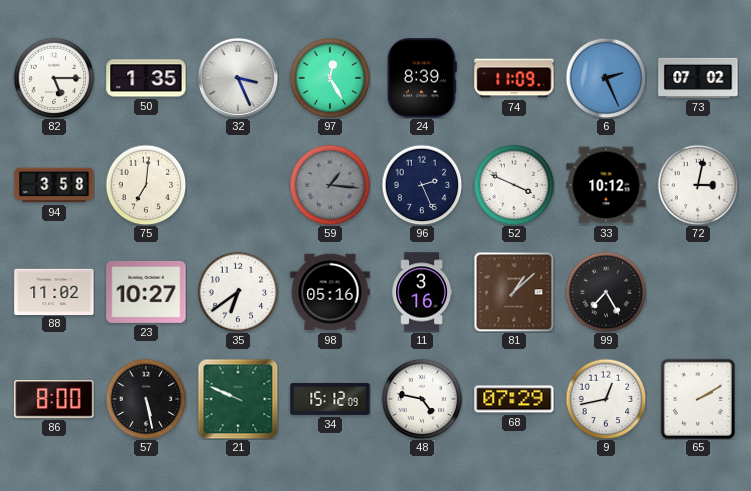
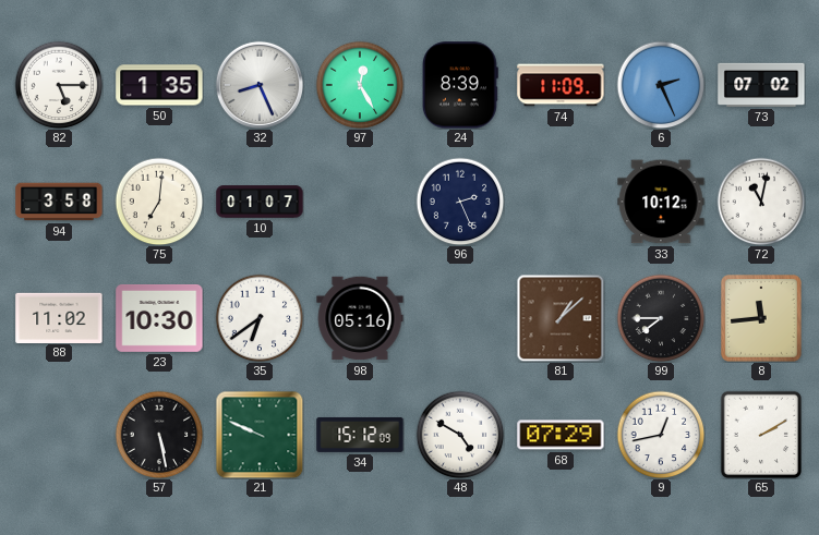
32: 3:26 -> 8:26 (258, 84)
10: none -> 01:07 (260, 202)
59: 1:16 -> none (330, 185)
52: 3:49 -> none (514, 185)
72: 3:02 -> 11:02 (761, 202)
23: 10:27 -> 10:30 (159, 318)
11: 3:16 -> none (422, 292)
99: 7:25 -> 7:45 (661, 318)
8: none -> 11:44 (762, 319)
86: 8:00 -> none (54, 399)
48: 4:47 -> 4:50 (460, 435)
